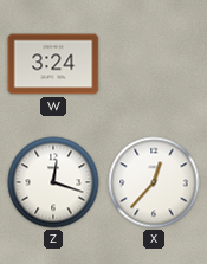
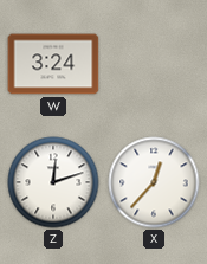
Z: 12:18 -> 12:12 (53, 182)
